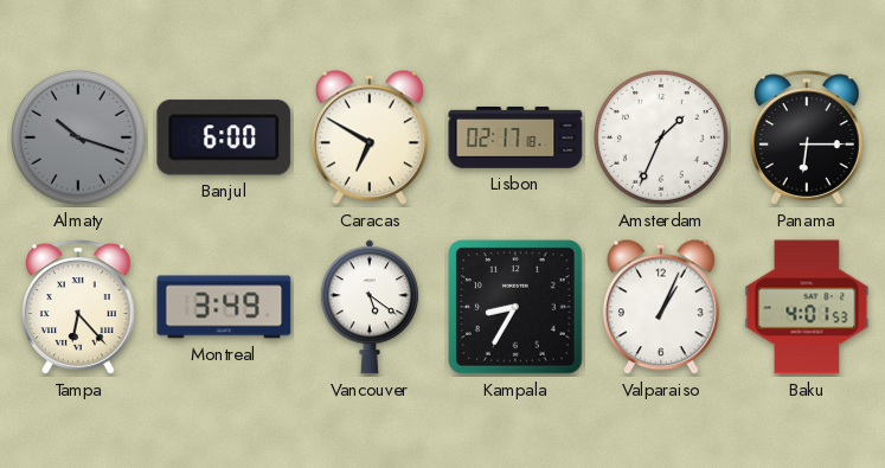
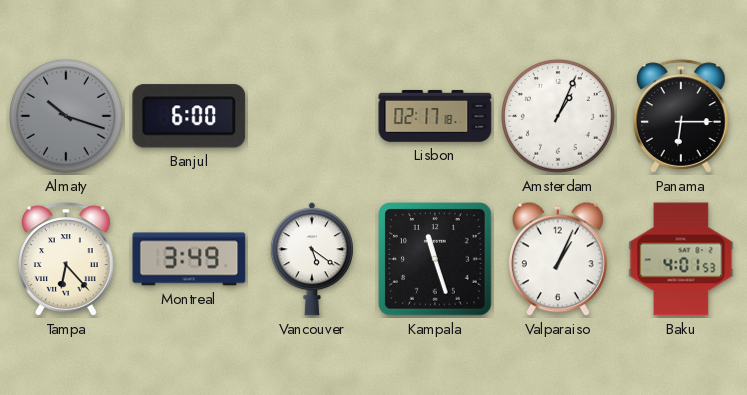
Caracas: 6:50 -> none (370, 137)
Amsterdam: 1:34 -> 1:04 (559, 117)
Kampala: 8:35 -> 11:27 (435, 259)
